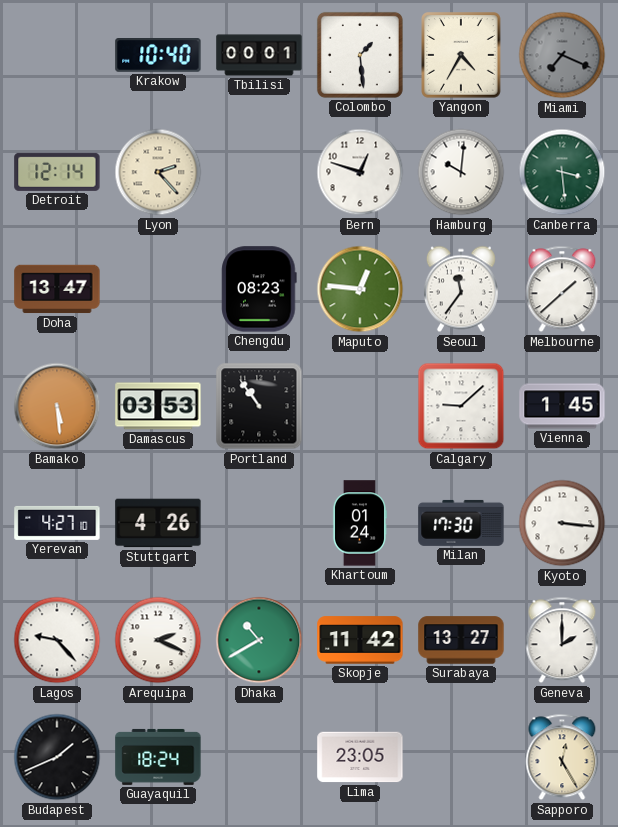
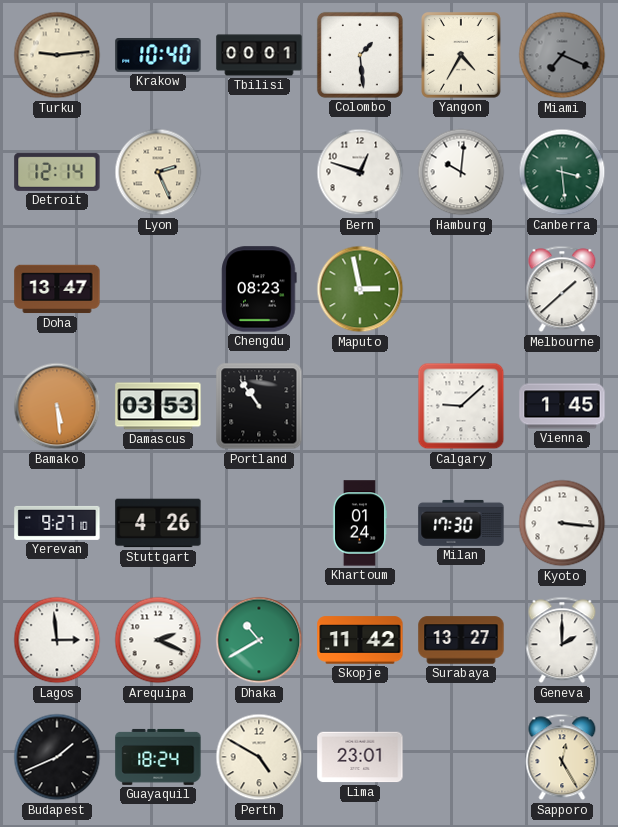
Turku: none -> 9:14 (57, 55)
Lyon: 2:23 -> 2:26 (158, 172)
Maputo: 12:46 -> 2:58 (360, 289)
Seoul: 11:36 -> none (461, 289)
Yerevan: 4:27 -> 9:27 (57, 523)
Lagos: 9:23 -> 2:59 (57, 640)
Perth: none -> 4:50 (259, 757)
Lima: 23:05 -> 23:01 (360, 757)
